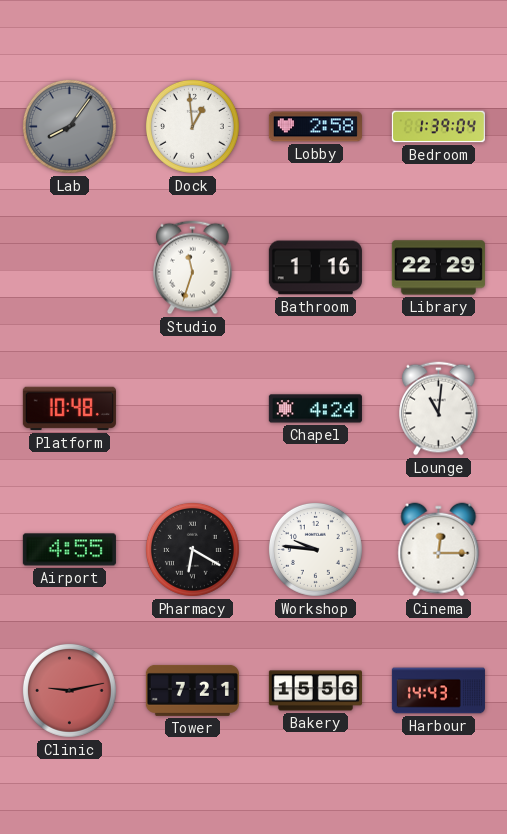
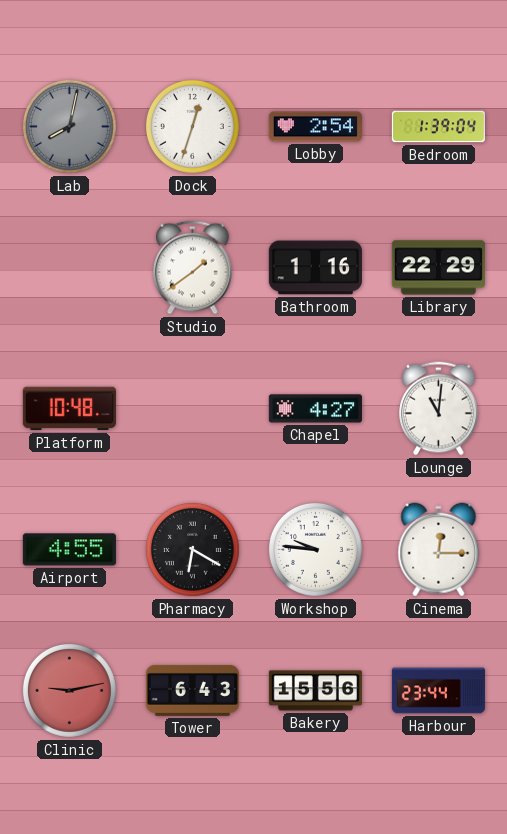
Lab: 8:06 -> 8:02 (69, 126)
Dock: 12:59 -> 12:33 (192, 126)
Lobby: 2:58 -> 2:54 (315, 127)
Studio: 11:33 -> 1:39 (193, 268)
Chapel: 4:24 -> 4:27 (315, 409)
Tower: 7:21 -> 6:43 (192, 690)
Harbour: 14:43 -> 23:44 (438, 691)
